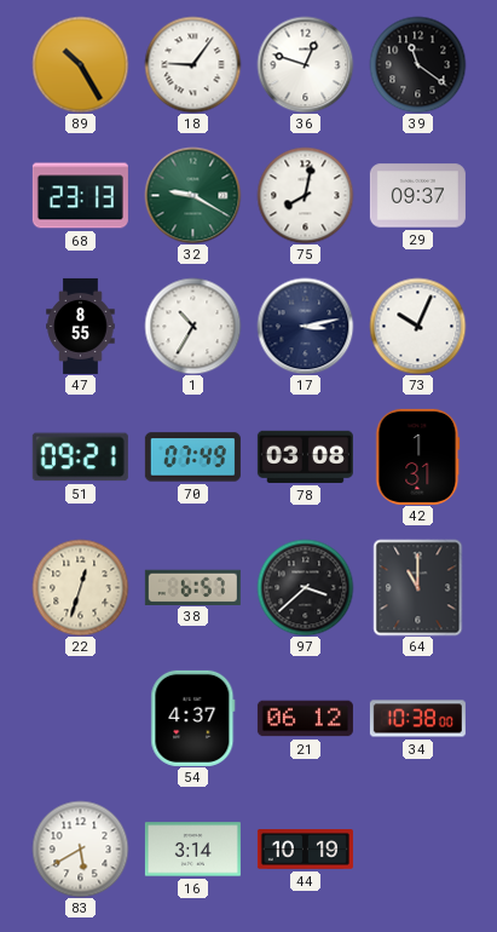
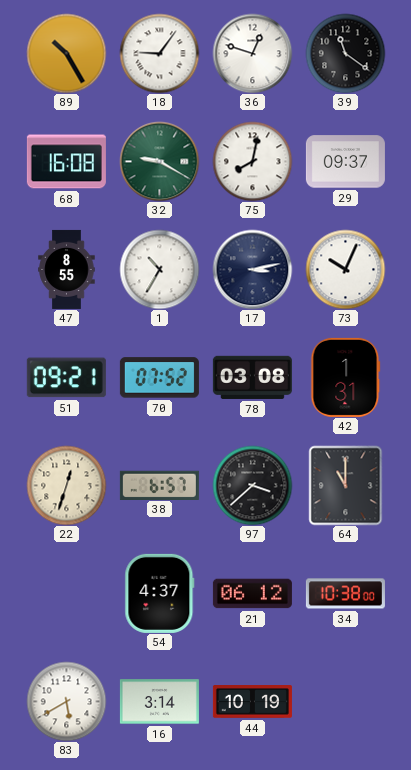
68: 23:13 -> 16:08 (66, 162)
70: 07:49 -> 07:52 (159, 378)
